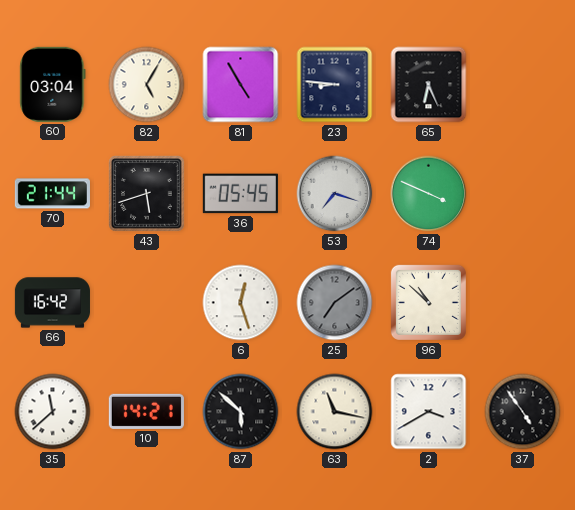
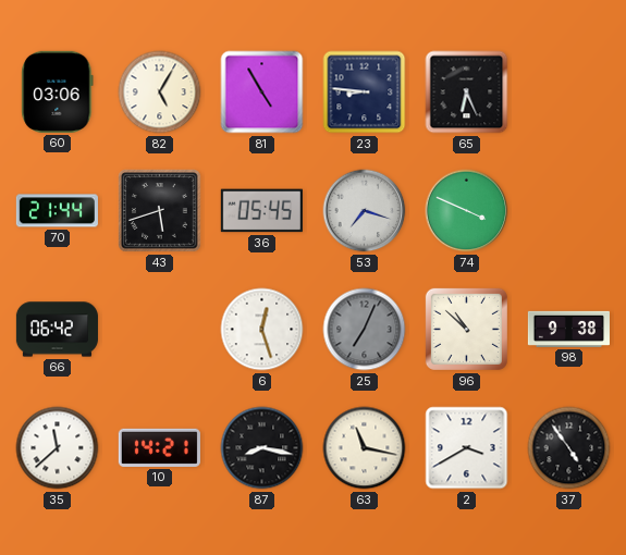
60: 03:04 -> 03:06 (58, 91)
66: 16:42 -> 06:42 (57, 330)
25: 7:09 -> 7:04 (365, 330)
98: none -> 9:38 (568, 329)
87: 5:52 -> 8:17 (262, 448)
